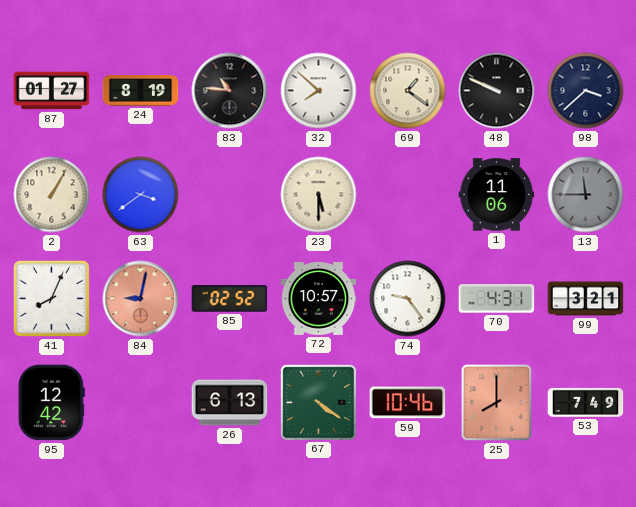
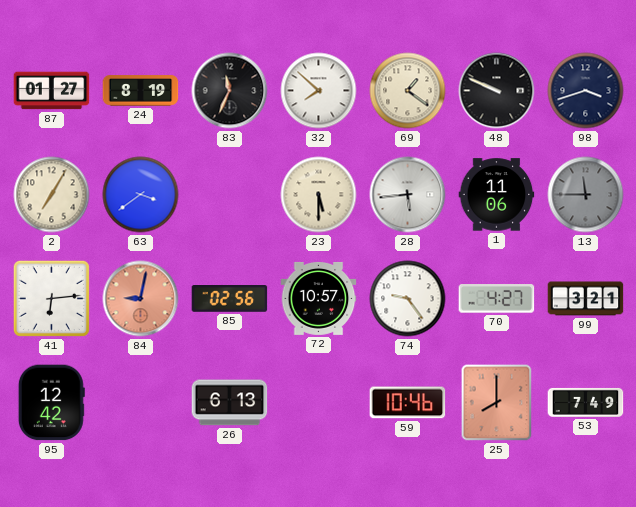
83: 10:46 -> 11:34 (230, 91)
98: 3:38 -> 3:42 (586, 91)
2: 1:05 -> 7:05 (52, 195)
28: none -> 5:44 (408, 195)
41: 8:04 -> 6:14 (51, 298)
85: 02:52 -> 02:56 (230, 299)
70: 4:31 -> 4:27 (497, 299)
67: 4:21 -> none (318, 402)
